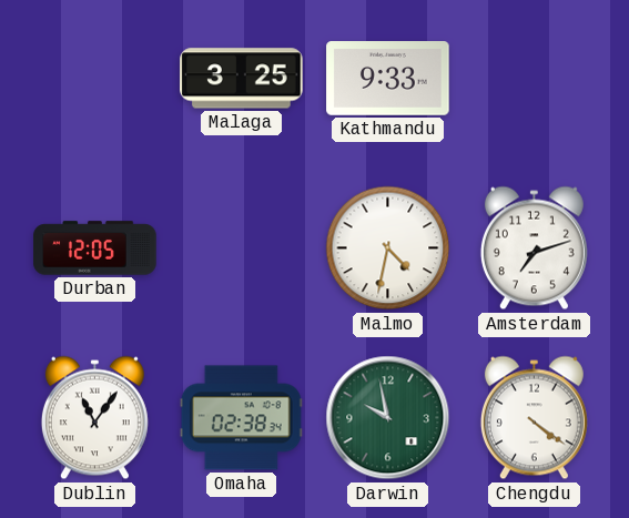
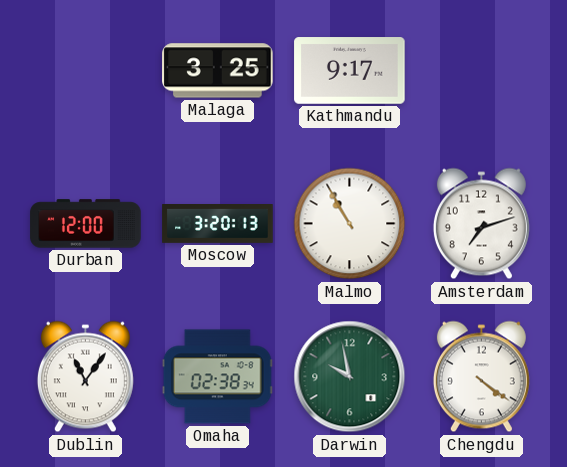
Kathmandu: 9:33 -> 9:17 (350, 71)
Durban: 12:05 -> 12:00 (86, 224)
Moscow: none -> 3:20 (218, 224)
Malmo: 4:32 -> 10:55 (350, 224)
